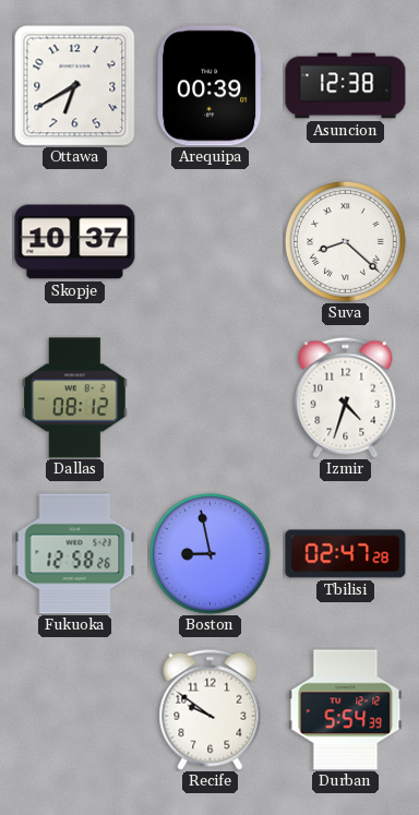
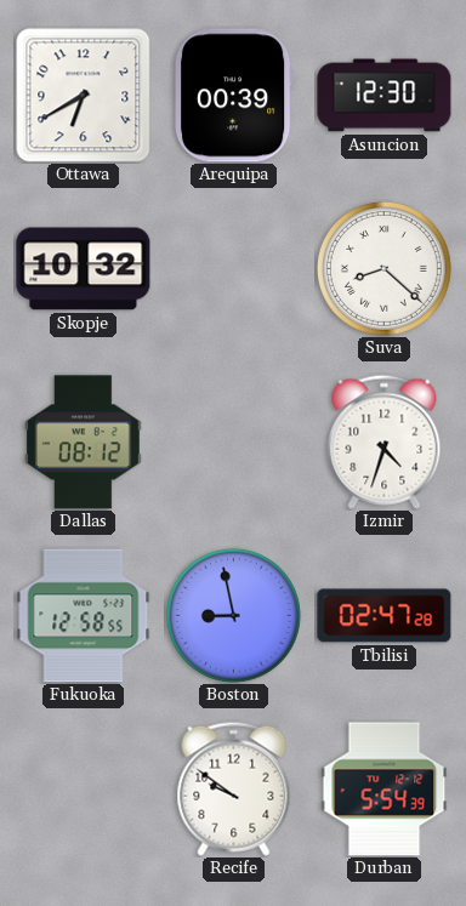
Asuncion: 12:38 -> 12:30 (385, 96)
Skopje: 10:37 -> 10:32 (84, 269)
Fukuoka: 12:58:26 -> 12:58:55 (84, 616)
